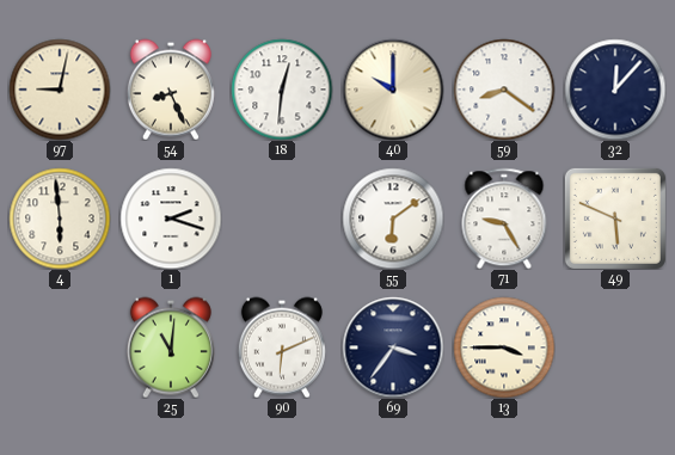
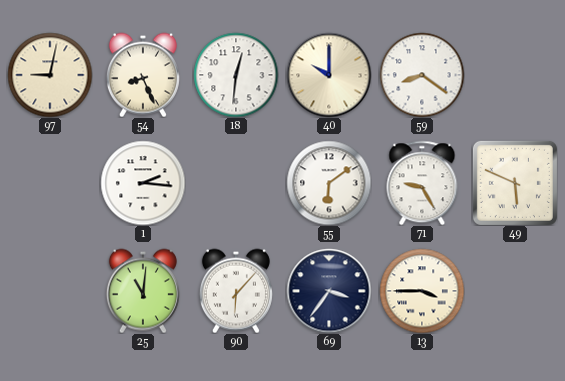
32: 12:07 -> none (615, 90)
4: 5:59 -> none (60, 219)
1: 2:18 -> 2:16 (143, 183)
90: 6:11 -> 6:07 (236, 291)
